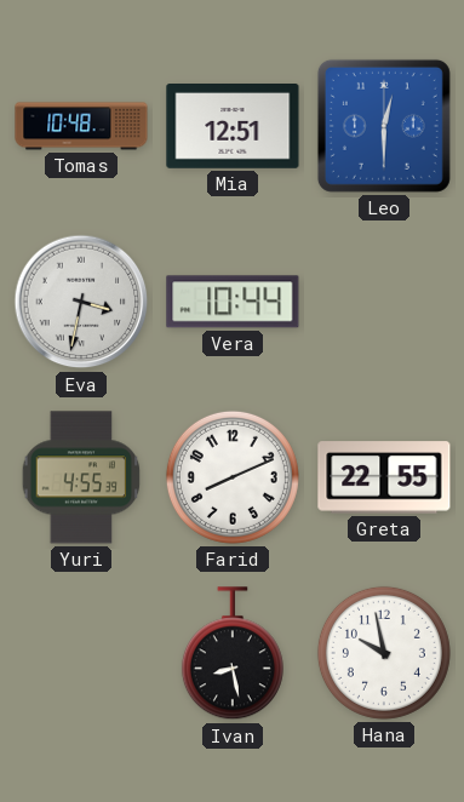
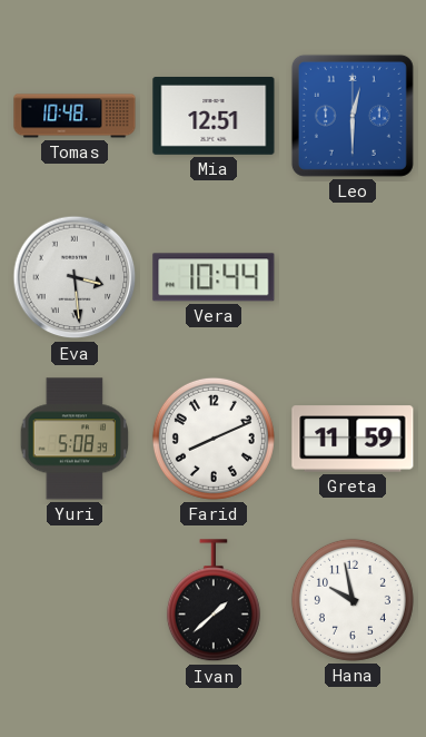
Eva: 3:32 -> 3:29 (75, 277)
Yuri: 4:55 -> 5:08 (75, 439)
Greta: 22:55 -> 11:59 (353, 439)
Ivan: 8:28 -> 1:38 (214, 601)
